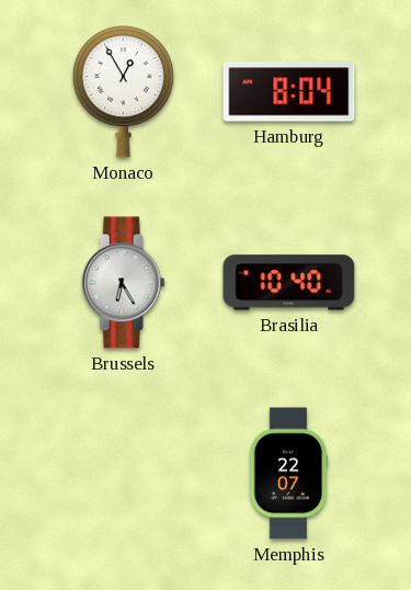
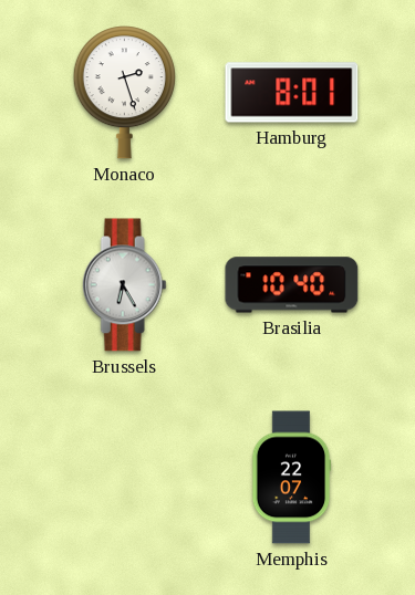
Monaco: 12:55 -> 2:27 (124, 93)
Hamburg: 8:04 -> 8:01 (292, 93)
